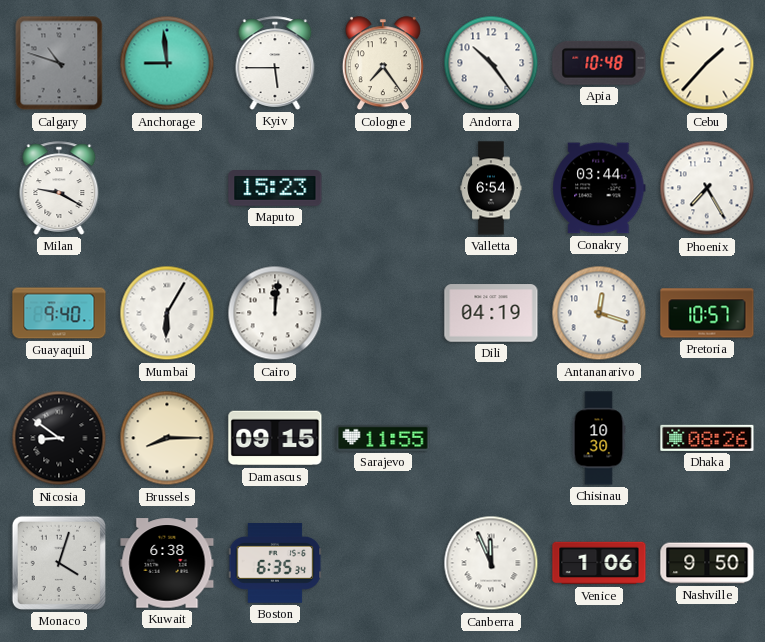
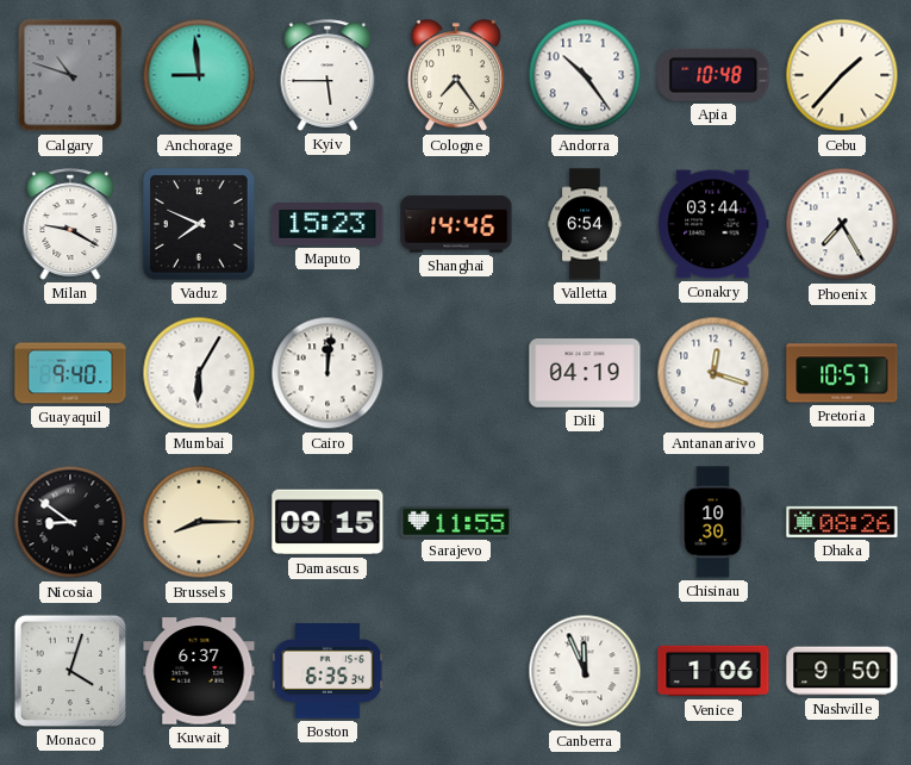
Vaduz: none -> 7:49 (199, 224)
Shanghai: none -> 14:46 (456, 224)
Kuwait: 6:38 -> 6:37 (199, 671)
